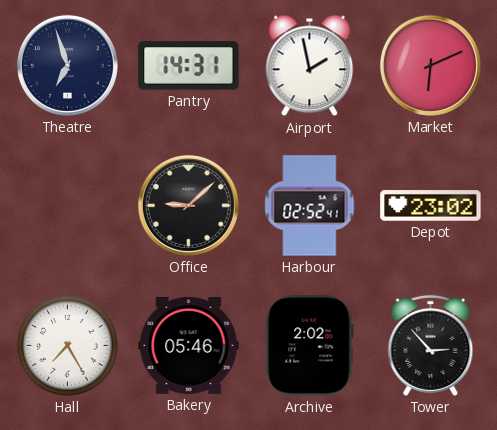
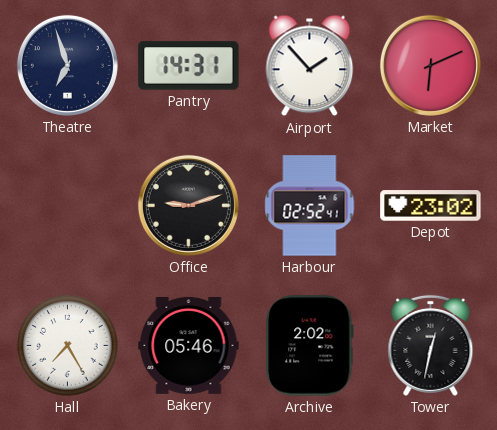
Airport: 1:58 -> 1:53 (310, 66)
Office: 9:08 -> 9:12 (188, 205)
Tower: 2:53 -> 12:32 (431, 345)
